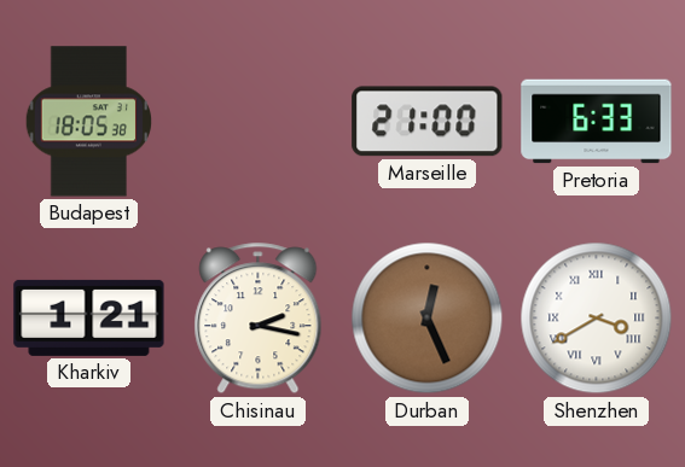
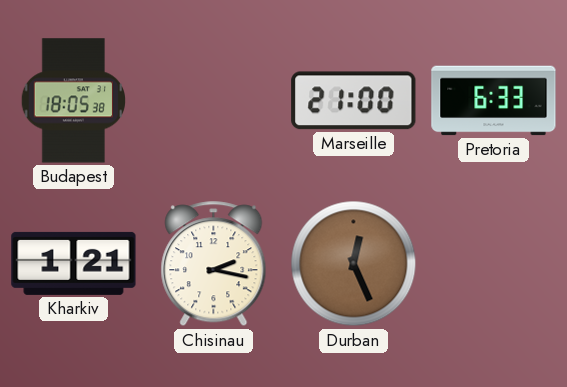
Shenzhen: 3:40 -> none (597, 319)
